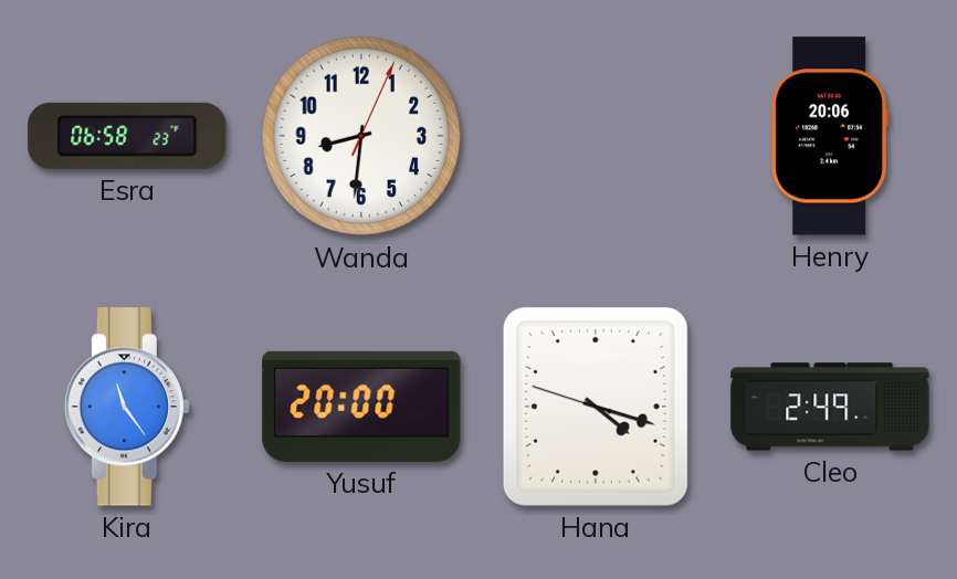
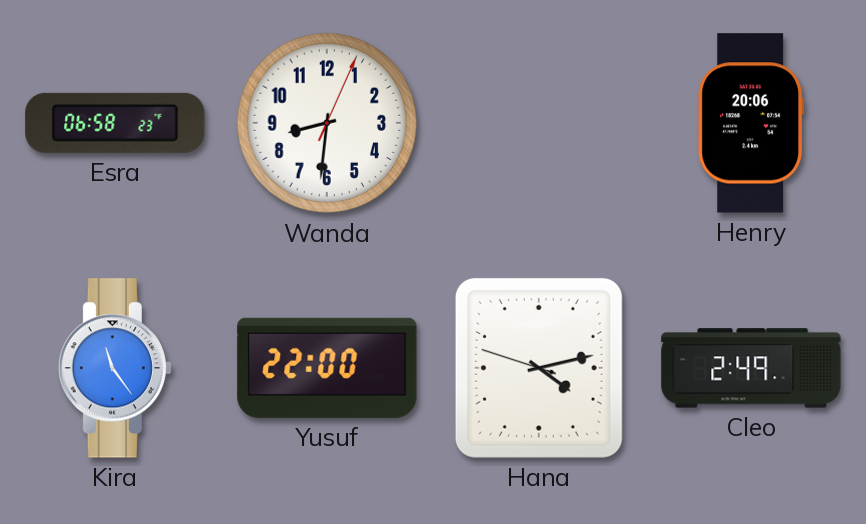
Yusuf: 20:00 -> 22:00 (327, 368)
Hana: 4:17 -> 4:12 (539, 368)
